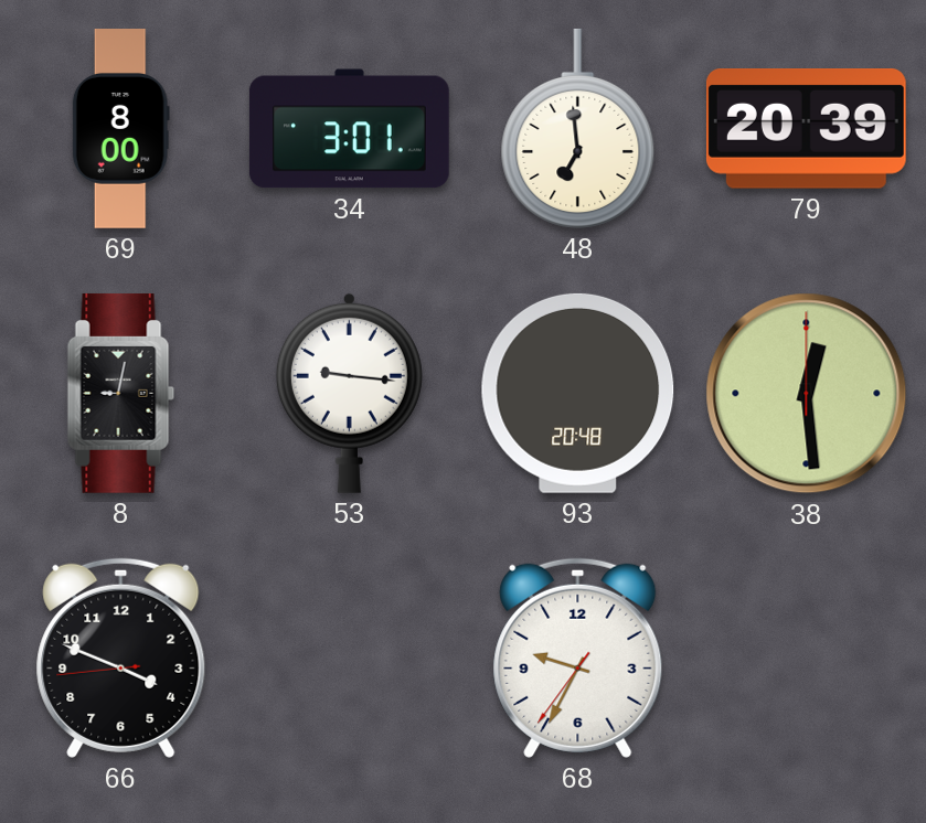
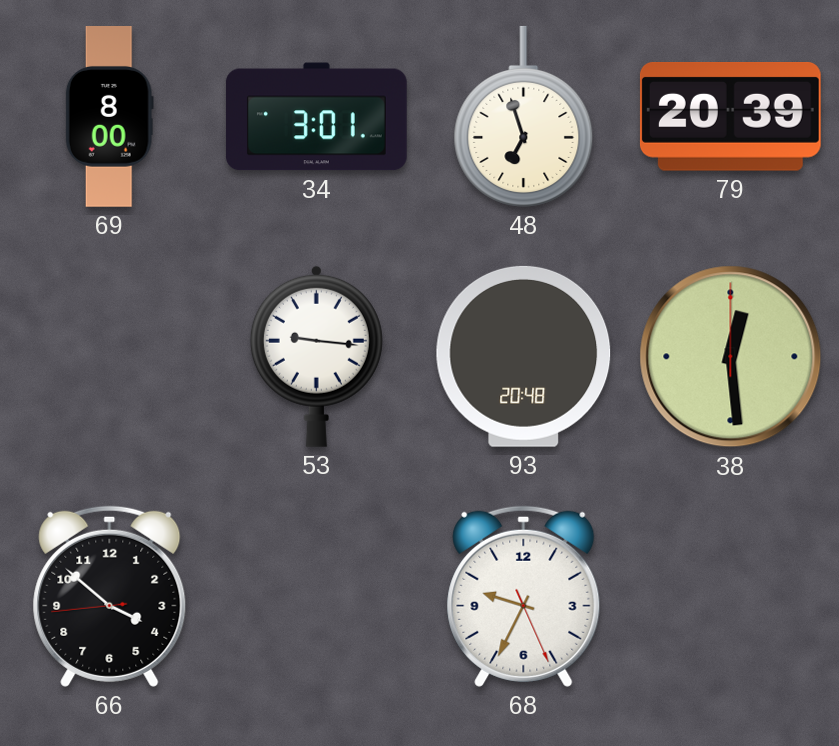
48: 6:59 -> 6:57 (524, 116)
8: 9:02 -> none (121, 393)
66: 3:48 -> 3:51 (110, 596)
68: 9:34:36 -> 9:34:26 (524, 596)
